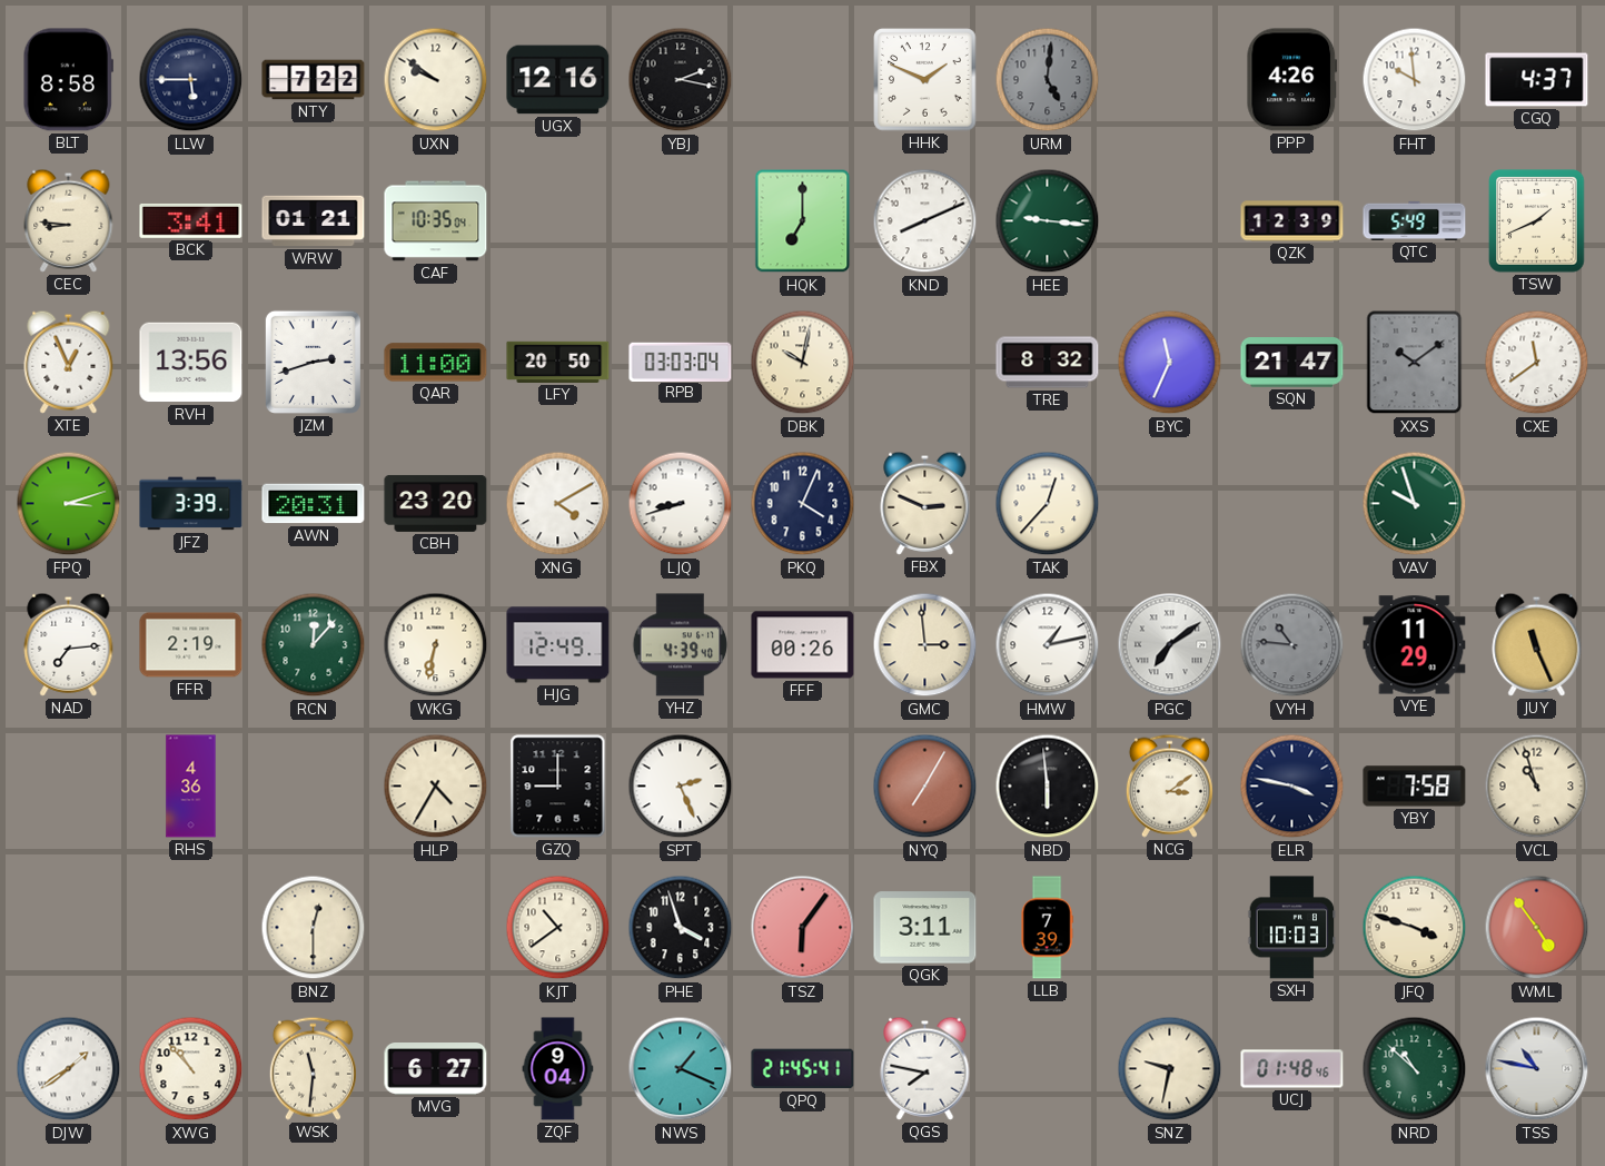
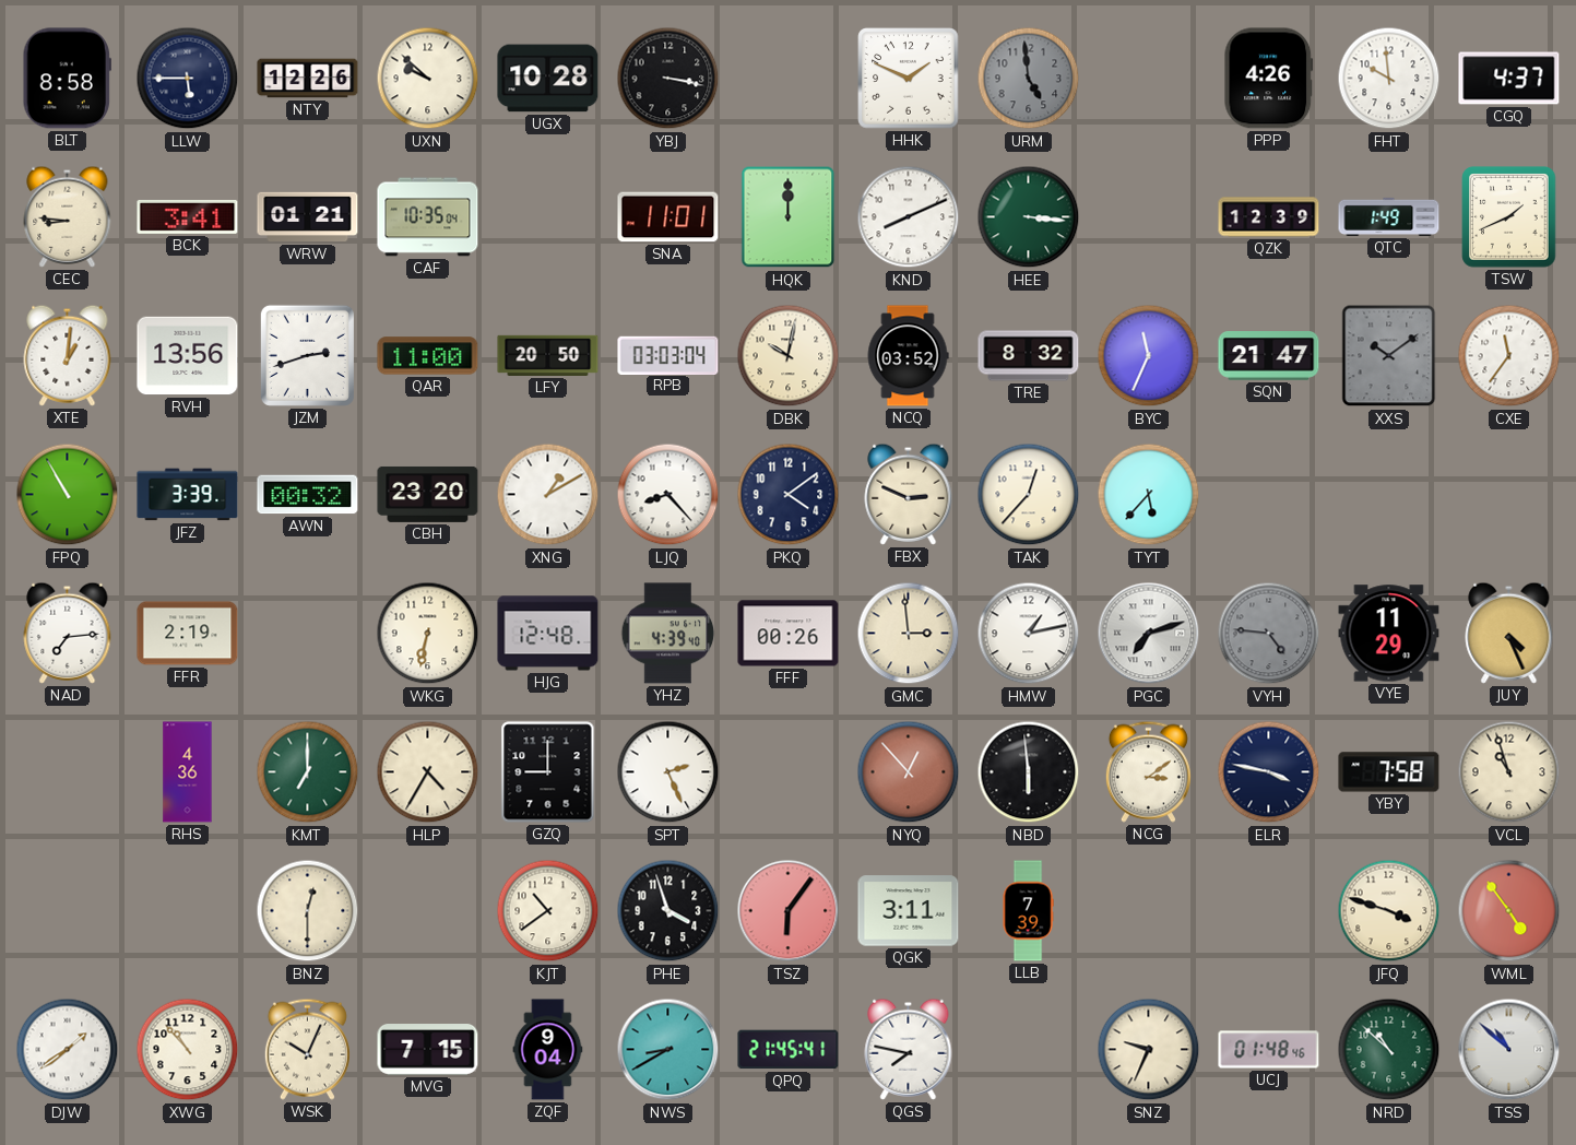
NTY: 7:22 -> 12:26 (308, 79)
UXN: 9:51 -> 9:52 (428, 79)
UGX: 12:16 -> 10:28 (548, 79)
YBJ: 2:17 -> 3:17 (668, 79)
URM: 5:01 -> 4:59 (1029, 79)
SNA: none -> 11:01 (668, 217)
HQK: 7:00 -> 12:00 (789, 217)
HEE: 9:16 -> 3:16 (1029, 217)
QTC: 5:49 -> 1:49 (1389, 216)
XTE: 12:56 -> 1:01 (68, 355)
NCQ: none -> 03:52 (908, 356)
CXE: 11:39 -> 11:36 (1509, 356)
FPQ: 3:12 -> 10:55 (68, 495)
AWN: 20:31 -> 00:32 (308, 495)
XNG: 4:10 -> 1:10 (548, 495)
LJQ: 8:42 -> 8:23 (668, 495)
PKQ: 4:04 -> 4:09 (789, 495)
TYT: none -> 5:37 (1149, 495)
VAV: 9:57 -> none (1415, 504)
RCN: 12:07 -> none (314, 645)
HJG: 12:49 -> 12:48 (548, 634)
PGC: 7:09 -> 7:12 (1149, 634)
VYH: 10:46 -> 4:46 (1269, 634)
JUY: 11:26 -> 4:26 (1509, 633)
KMT: none -> 7:00 (308, 772)
NYQ: 7:05 -> 12:53 (909, 772)
SXH: 10:03 -> none (1292, 928)
WSK: 11:31 -> 10:04 (307, 1049)
MVG: 6:27 -> 7:15 (428, 1050)
NWS: 1:19 -> 8:40 (668, 1050)
SNZ: 9:32 -> 9:34 (1149, 1050)
TSS: 10:47 -> 10:52 (1509, 1050)
